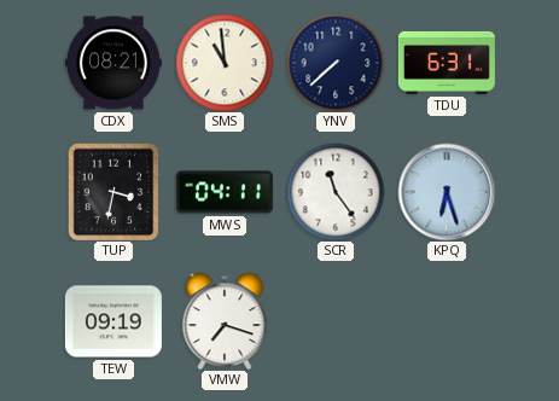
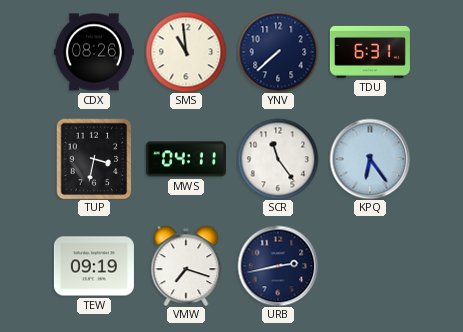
CDX: 08:21 -> 08:26 (94, 52)
KPQ: 6:27 -> 6:24 (370, 159)
URB: none -> 2:43 (278, 266)
